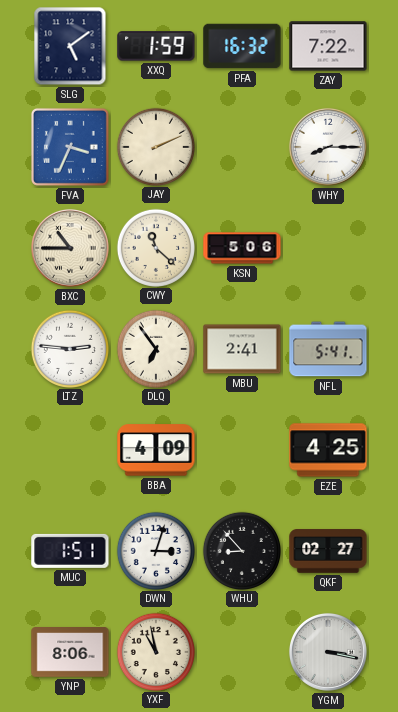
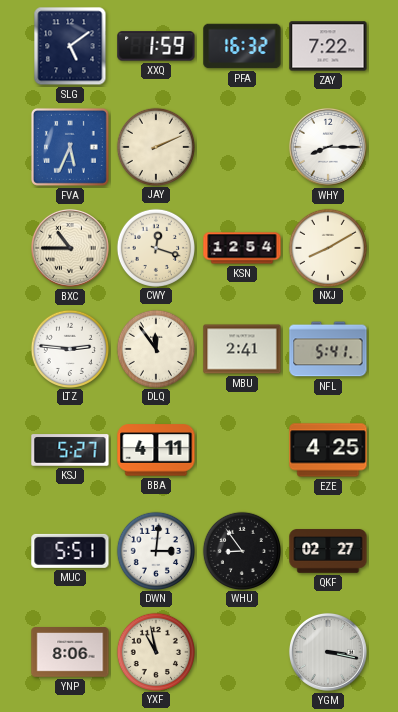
FVA: 3:34 -> 5:34 (70, 147)
CWY: 11:22 -> 12:18 (155, 247)
KSN: 5:06 -> 12:54 (242, 248)
NXJ: none -> 8:10 (327, 247)
DLQ: 6:54 -> 11:54 (155, 348)
KSJ: none -> 5:27 (70, 450)
BBA: 4:09 -> 4:11 (156, 450)
MUC: 1:51 -> 5:51 (70, 551)
DWN: 3:03 -> 3:01 (155, 550)
WHU: 8:53 -> 8:54 (241, 550)
